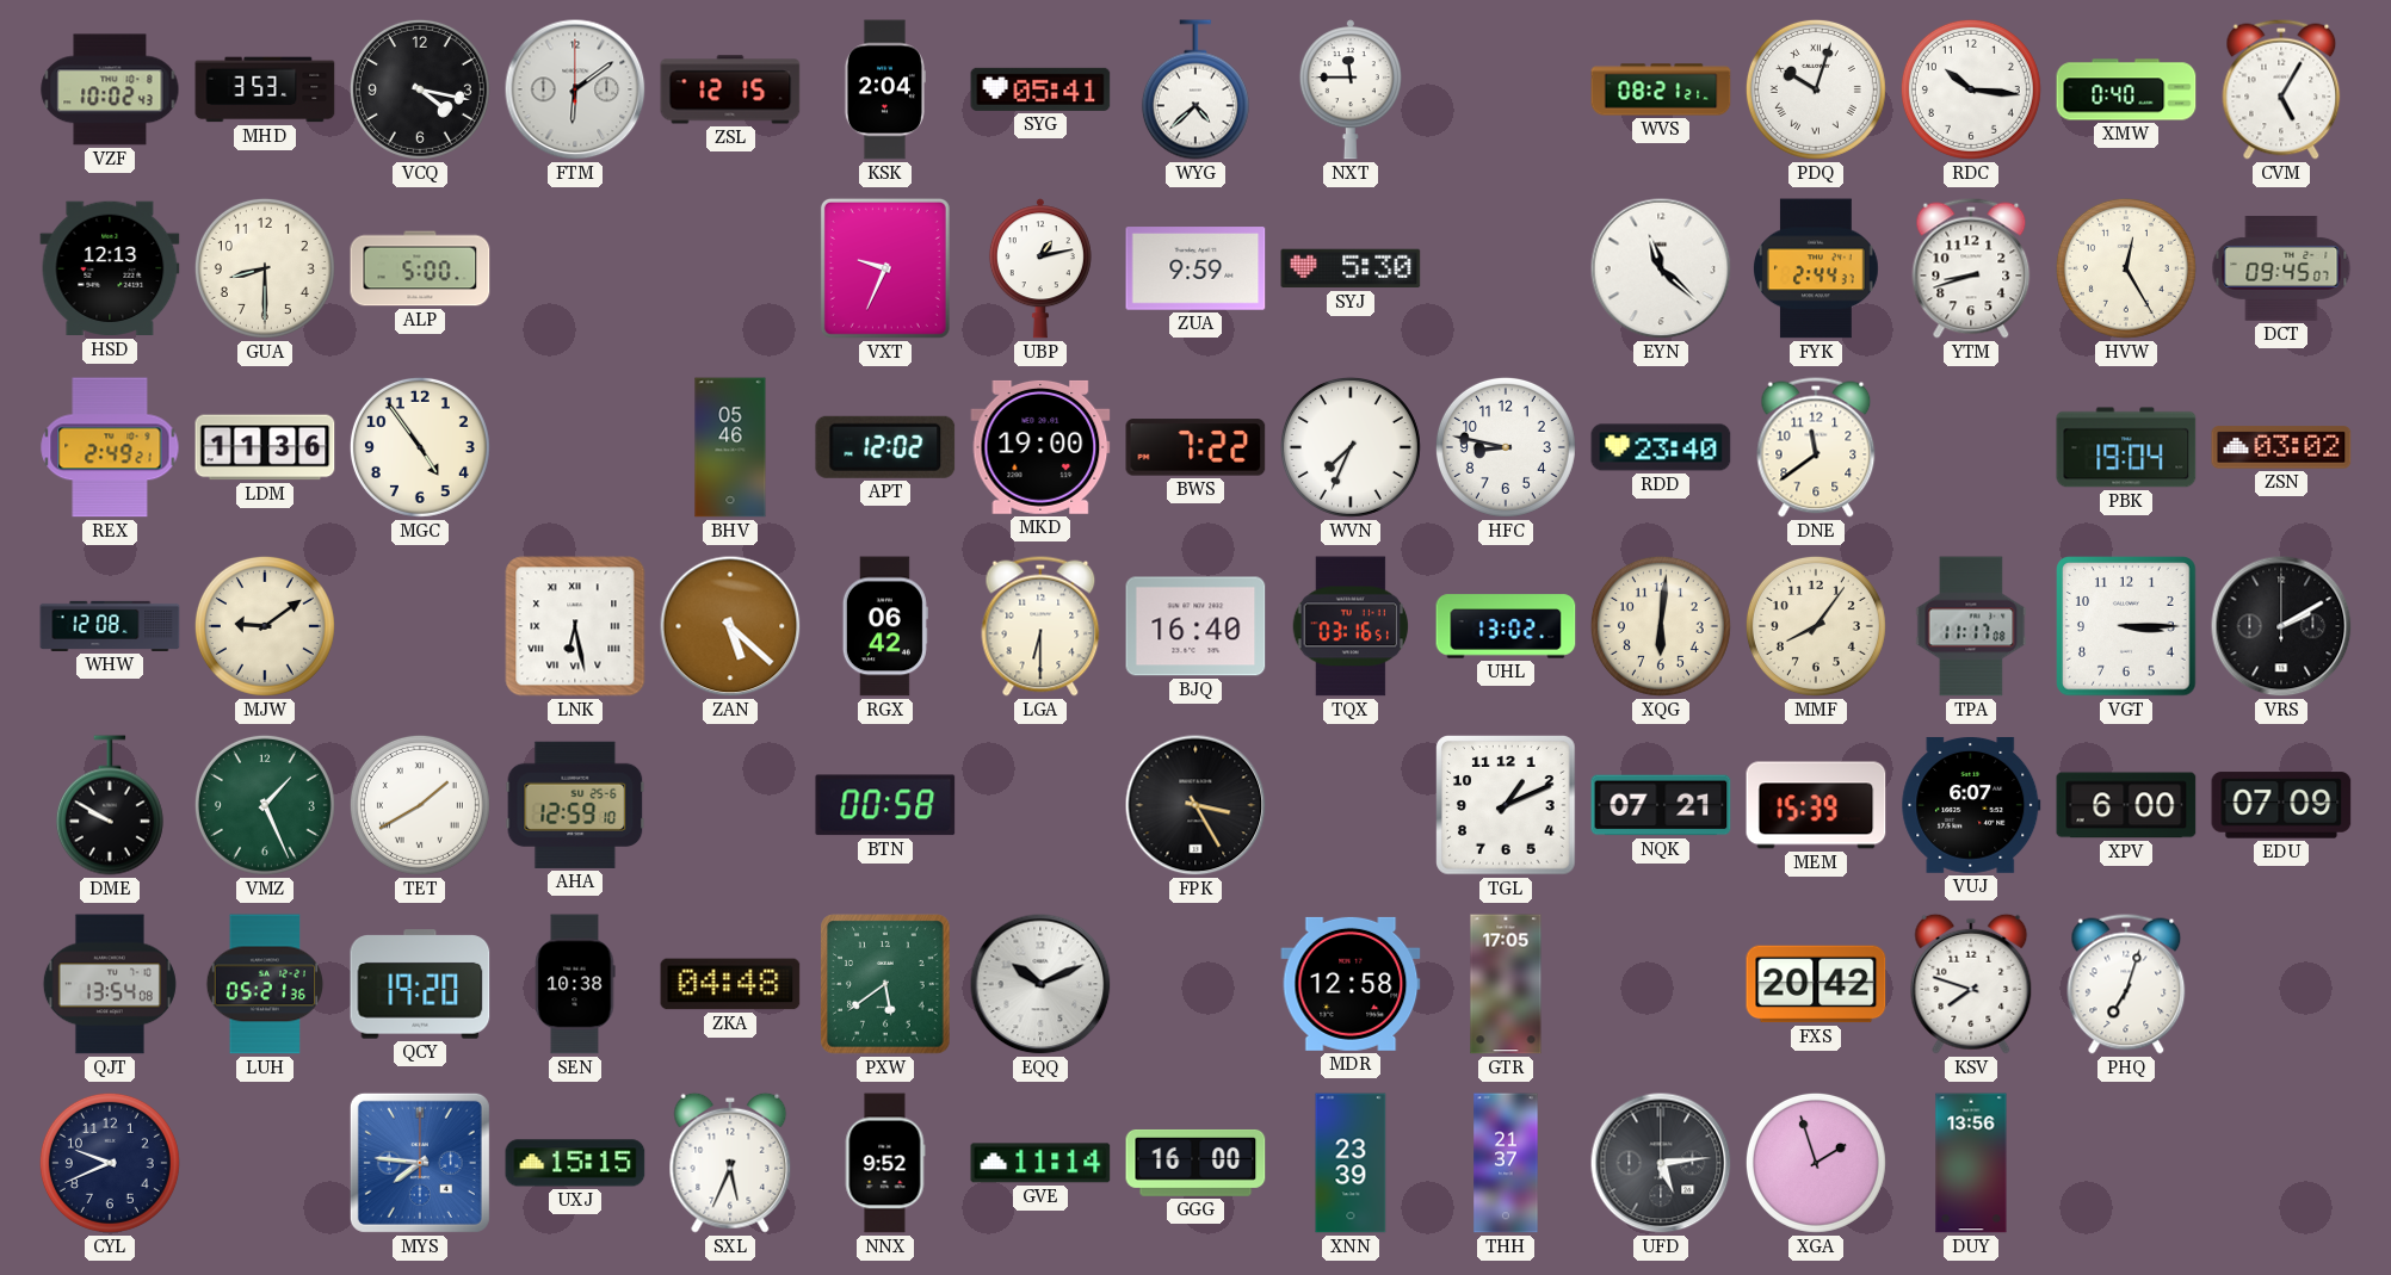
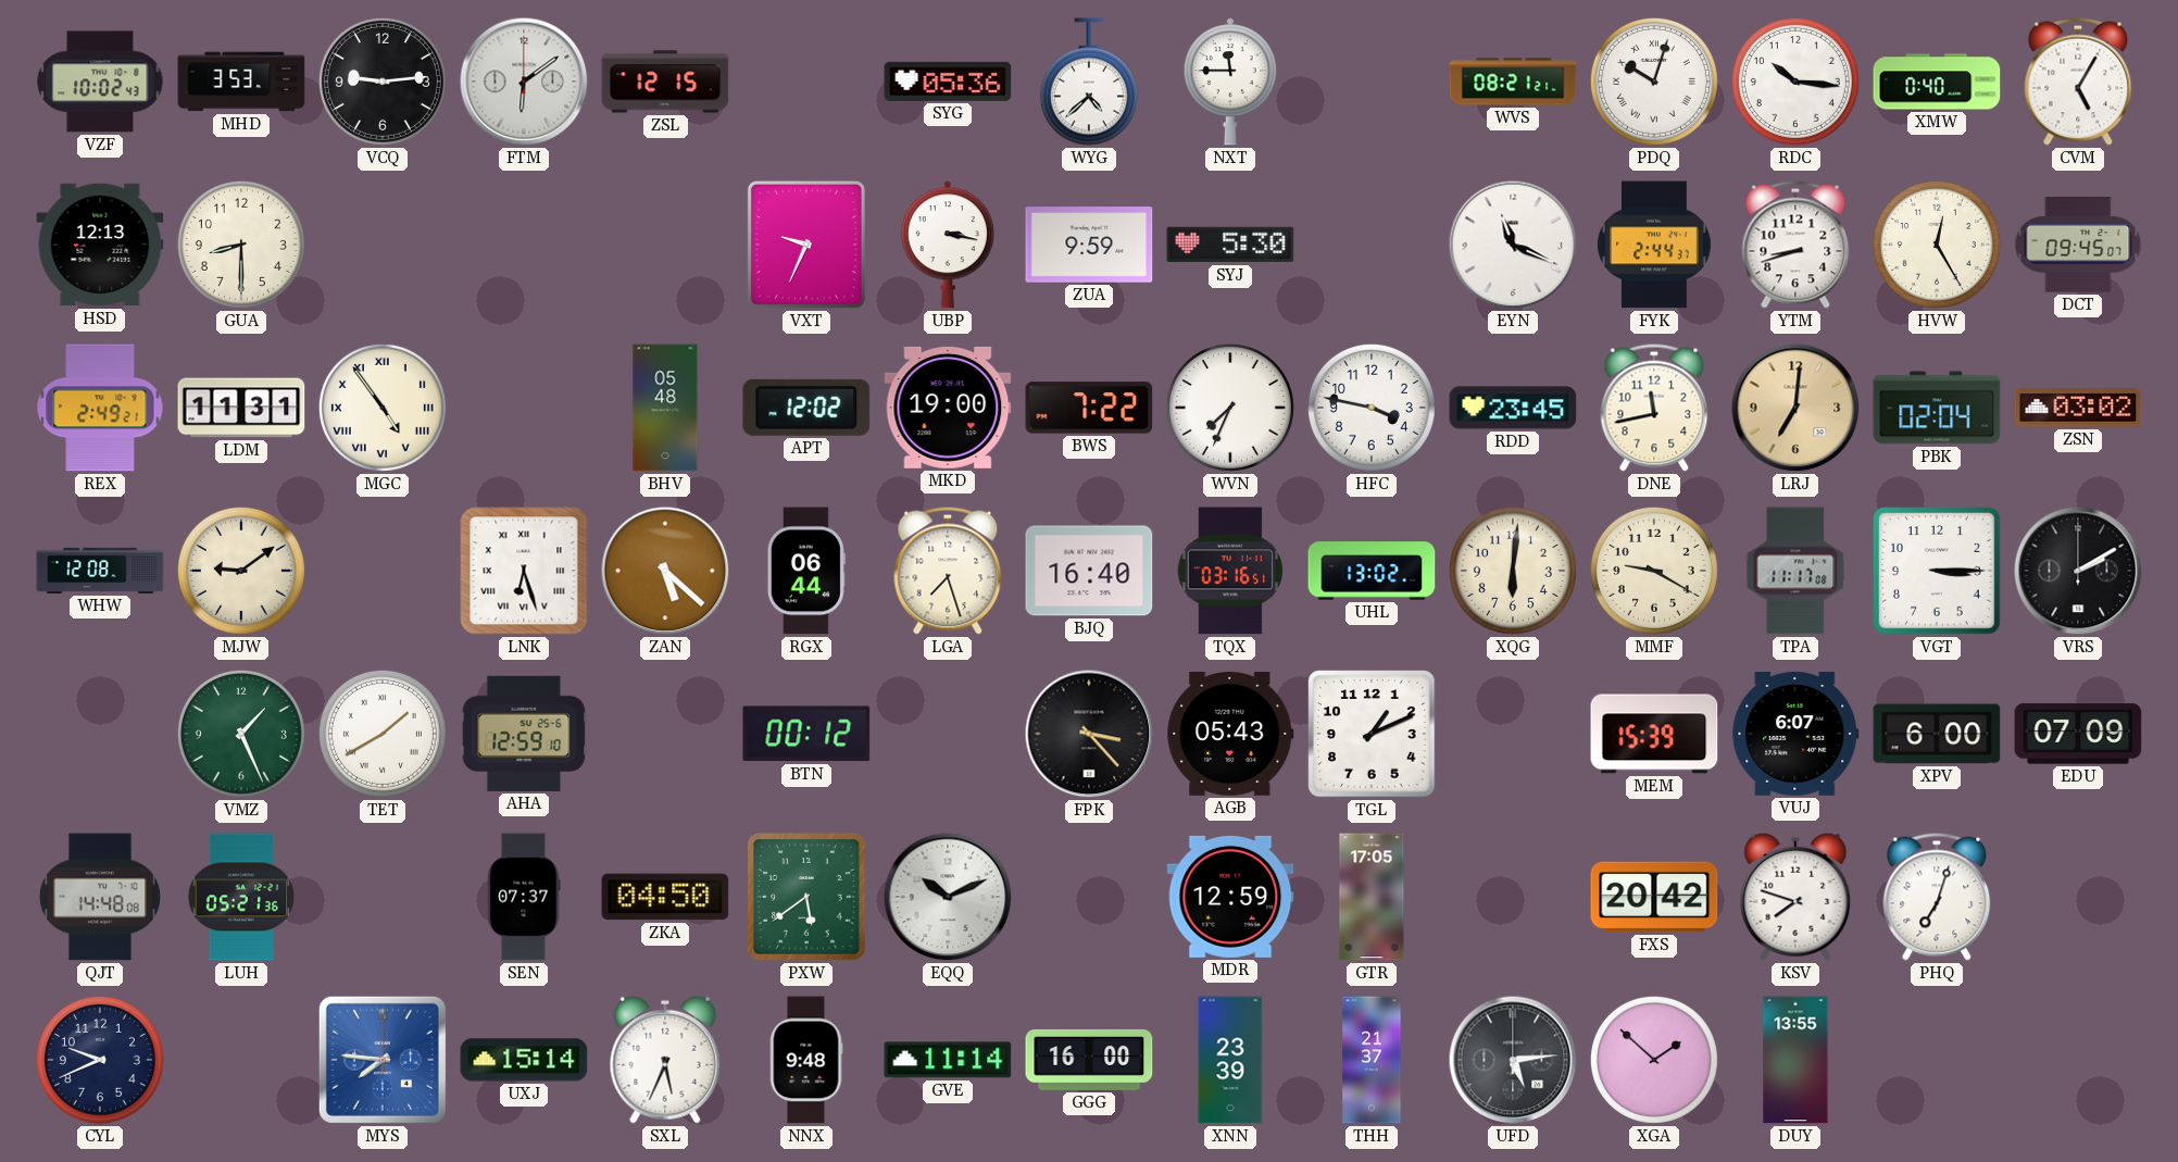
VCQ: 4:17 -> 9:14 (383, 82)
KSK: 2:04 -> none (884, 89)
SYG: 05:41 -> 05:36 (948, 82)
ALP: 5:00 -> none (420, 268)
UBP: 1:13 -> 3:17 (948, 245)
EYN: 11:22 -> 11:19 (1513, 245)
LDM: 11:36 -> 11:31 (241, 408)
MGC numerals: Arabic -> Roman (383, 408)
BHV: 05:46 -> 05:48 (665, 408)
HFC: 8:47 -> 3:47 (1372, 408)
RDD: 23:40 -> 23:45 (1513, 408)
DNE: 11:39 -> 11:43 (1654, 408)
LRJ: none -> 7:01 (1795, 408)
PBK: 19:04 -> 02:04 (1937, 408)
LNK: 6:28 -> 6:27 (524, 571)
RGX: 06:42 -> 06:44 (806, 571)
LGA: 6:30 -> 7:27 (948, 571)
MMF: 8:06 -> 9:20 (1654, 571)
DME: 9:50 -> none (110, 805)
BTN: 00:58 -> 00:12 (806, 734)
FPK: 3:25 -> 3:23 (1089, 734)
AGB: none -> 05:43 (1230, 734)
NQK: 07:21 -> none (1661, 805)
QJT: 13:54 -> 14:48 (100, 897)
QCY: 19:20 -> none (420, 984)
SEN: 10:38 -> 07:37 (524, 897)
ZKA: 04:48 -> 04:50 (665, 897)
MDR: 12:58 -> 12:59 (1230, 897)
UXJ: 15:15 -> 15:14 (524, 1060)
NNX: 9:52 -> 9:48 (806, 1060)
XGA: 1:57 -> 1:52 (1654, 1060)
DUY: 13:56 -> 13:55 (1795, 1060)
